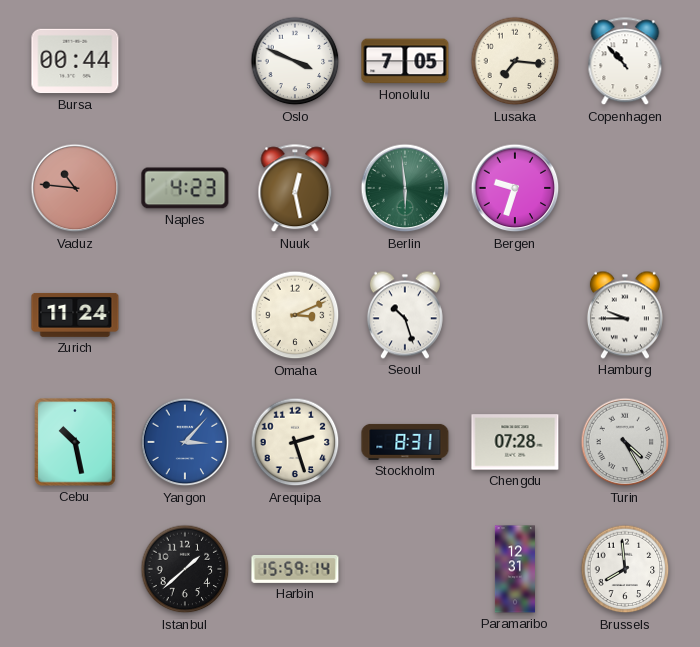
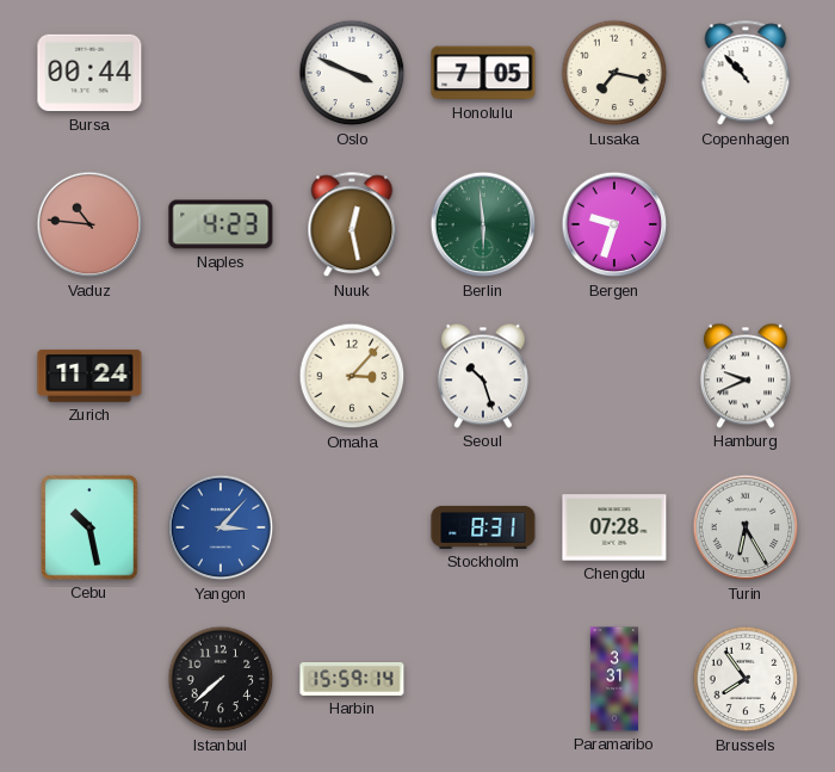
Lusaka: 7:16 -> 7:17 (614, 73)
Omaha: 3:11 -> 3:07 (352, 376)
Hamburg: 9:45 -> 9:41 (746, 376)
Arequipa: 2:27 -> none (295, 442)
Turin: 4:25 -> 6:25 (746, 527)
Istanbul: 1:38 -> 7:38 (221, 679)
Paramaribo: 12:31 -> 3:31 (614, 679)
Brussels: 7:59 -> 7:54 (746, 679)
